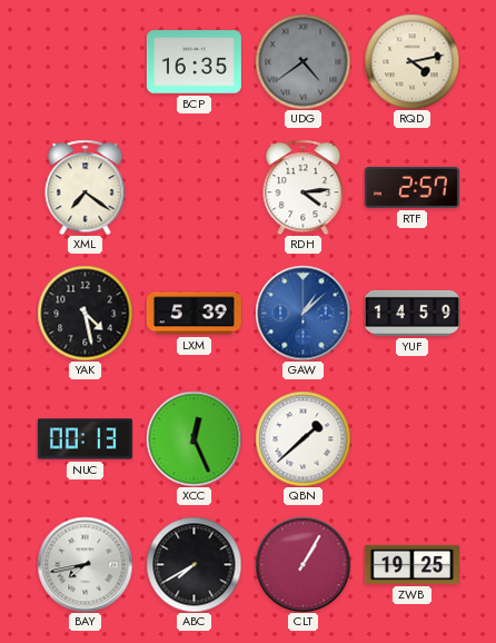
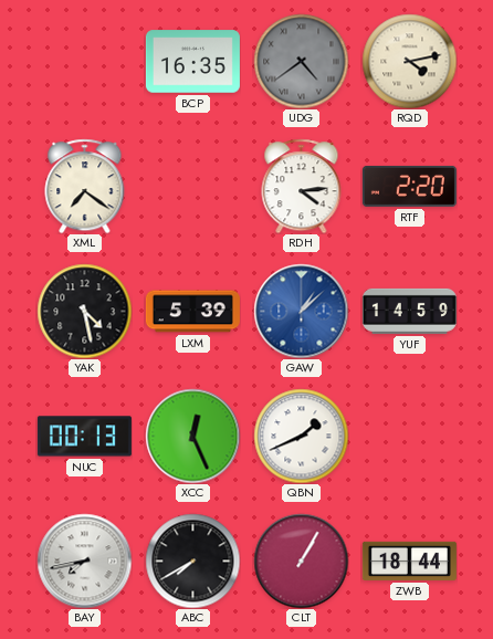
RTF: 2:57 -> 2:20 (409, 186)
QBN: 1:38 -> 1:41 (301, 436)
ZWB: 19:25 -> 18:44 (409, 561)
